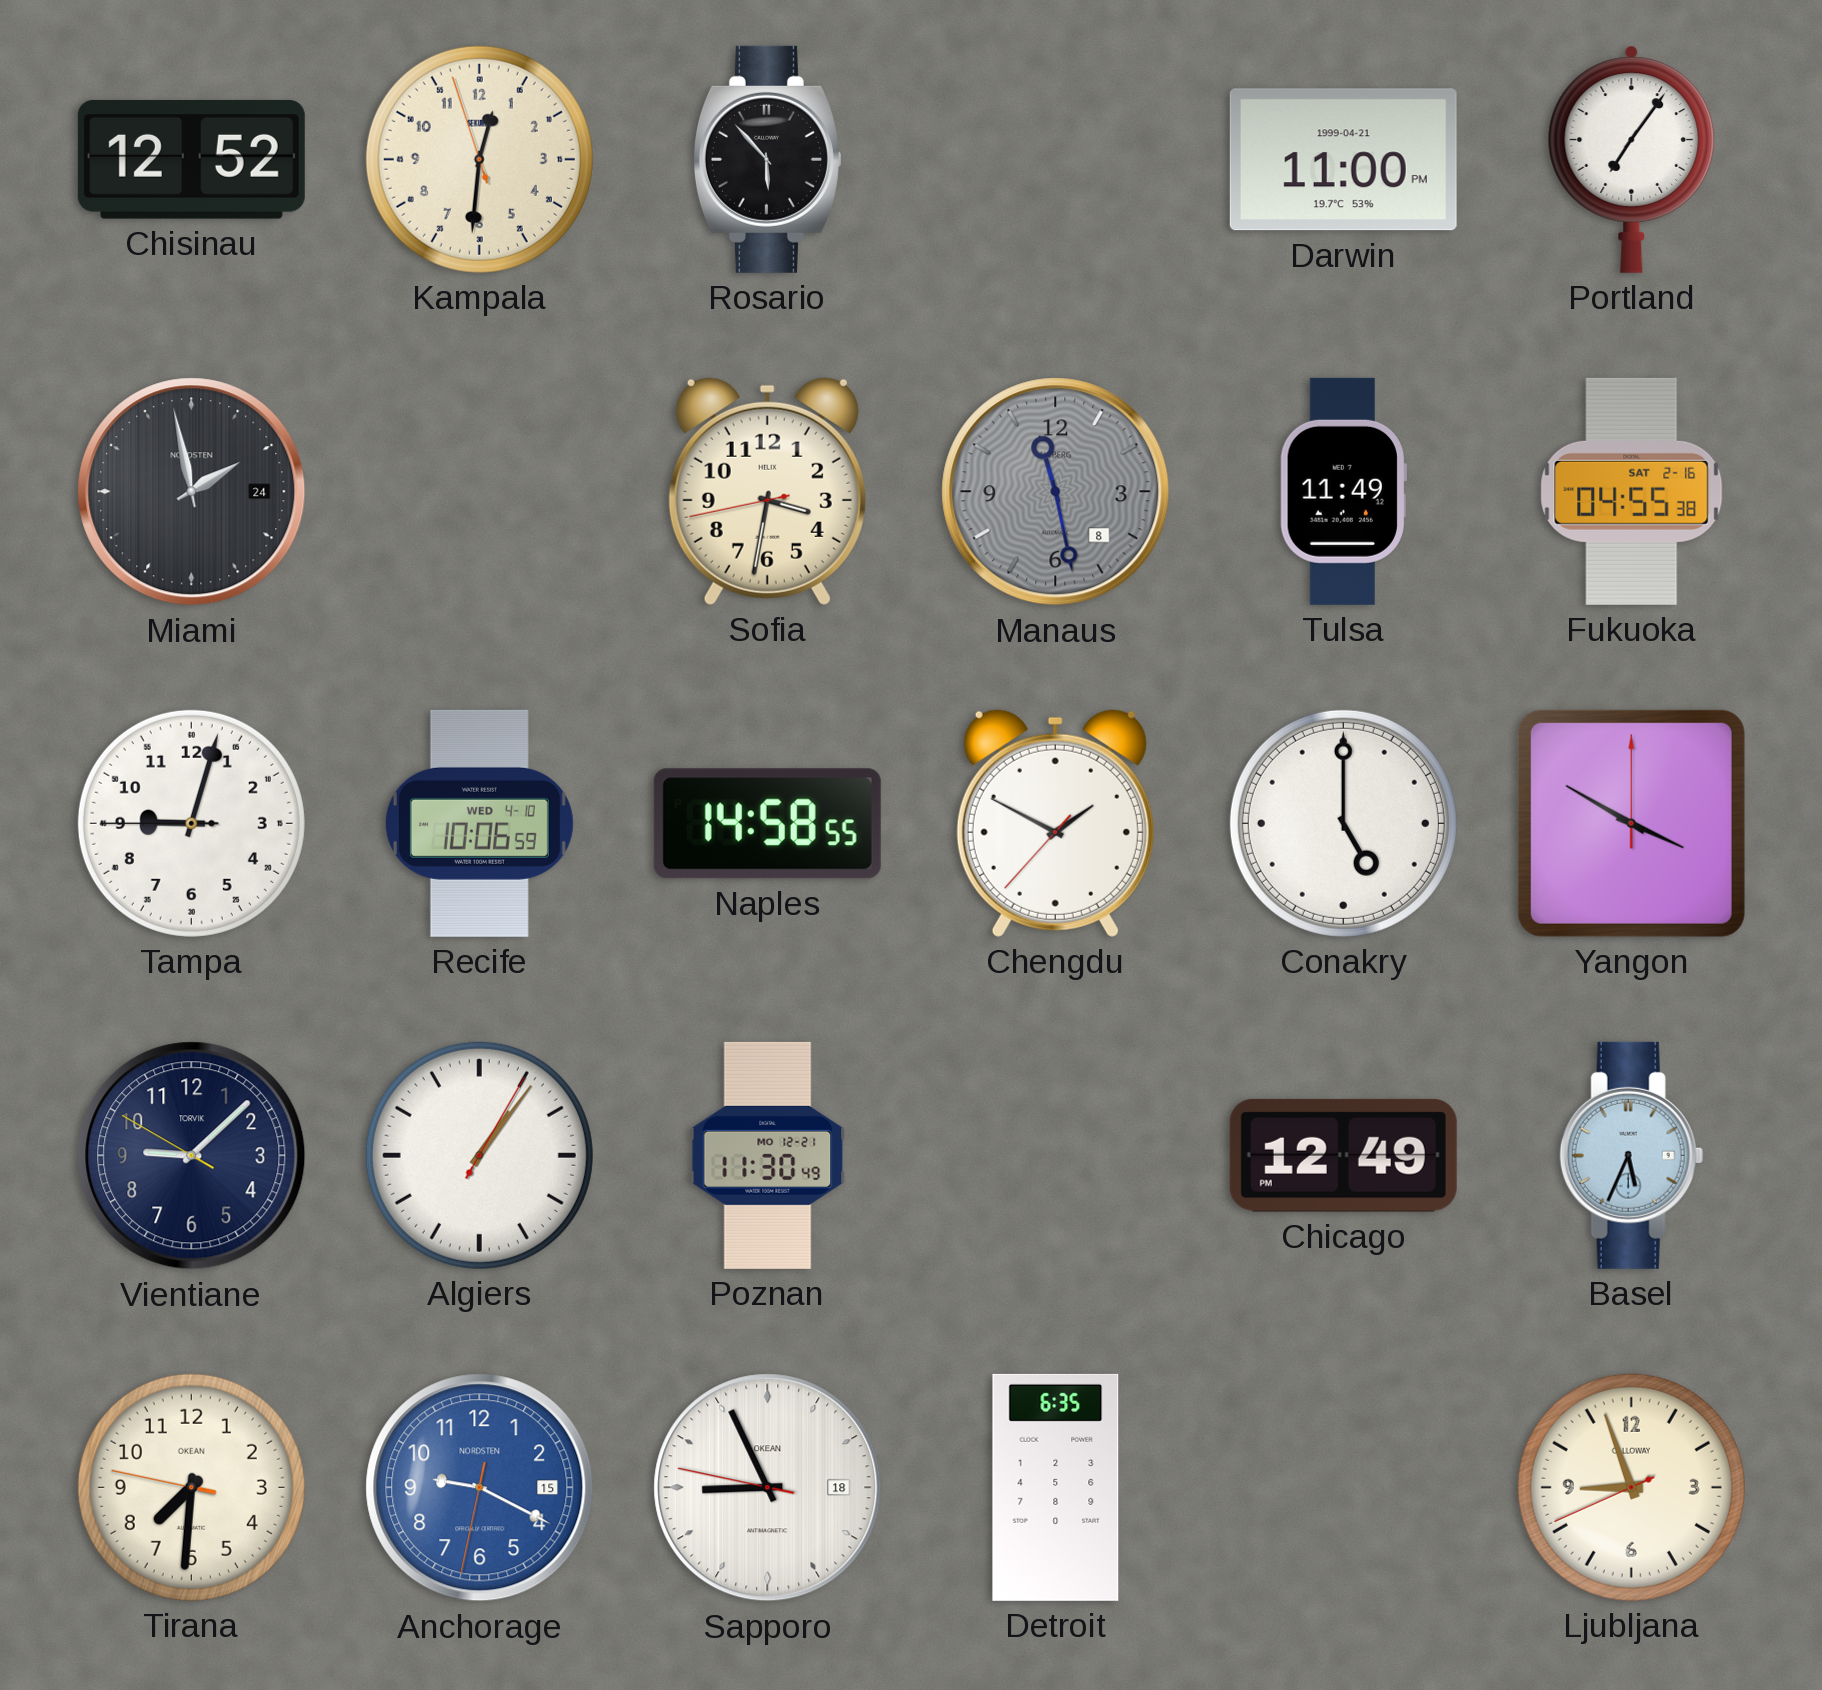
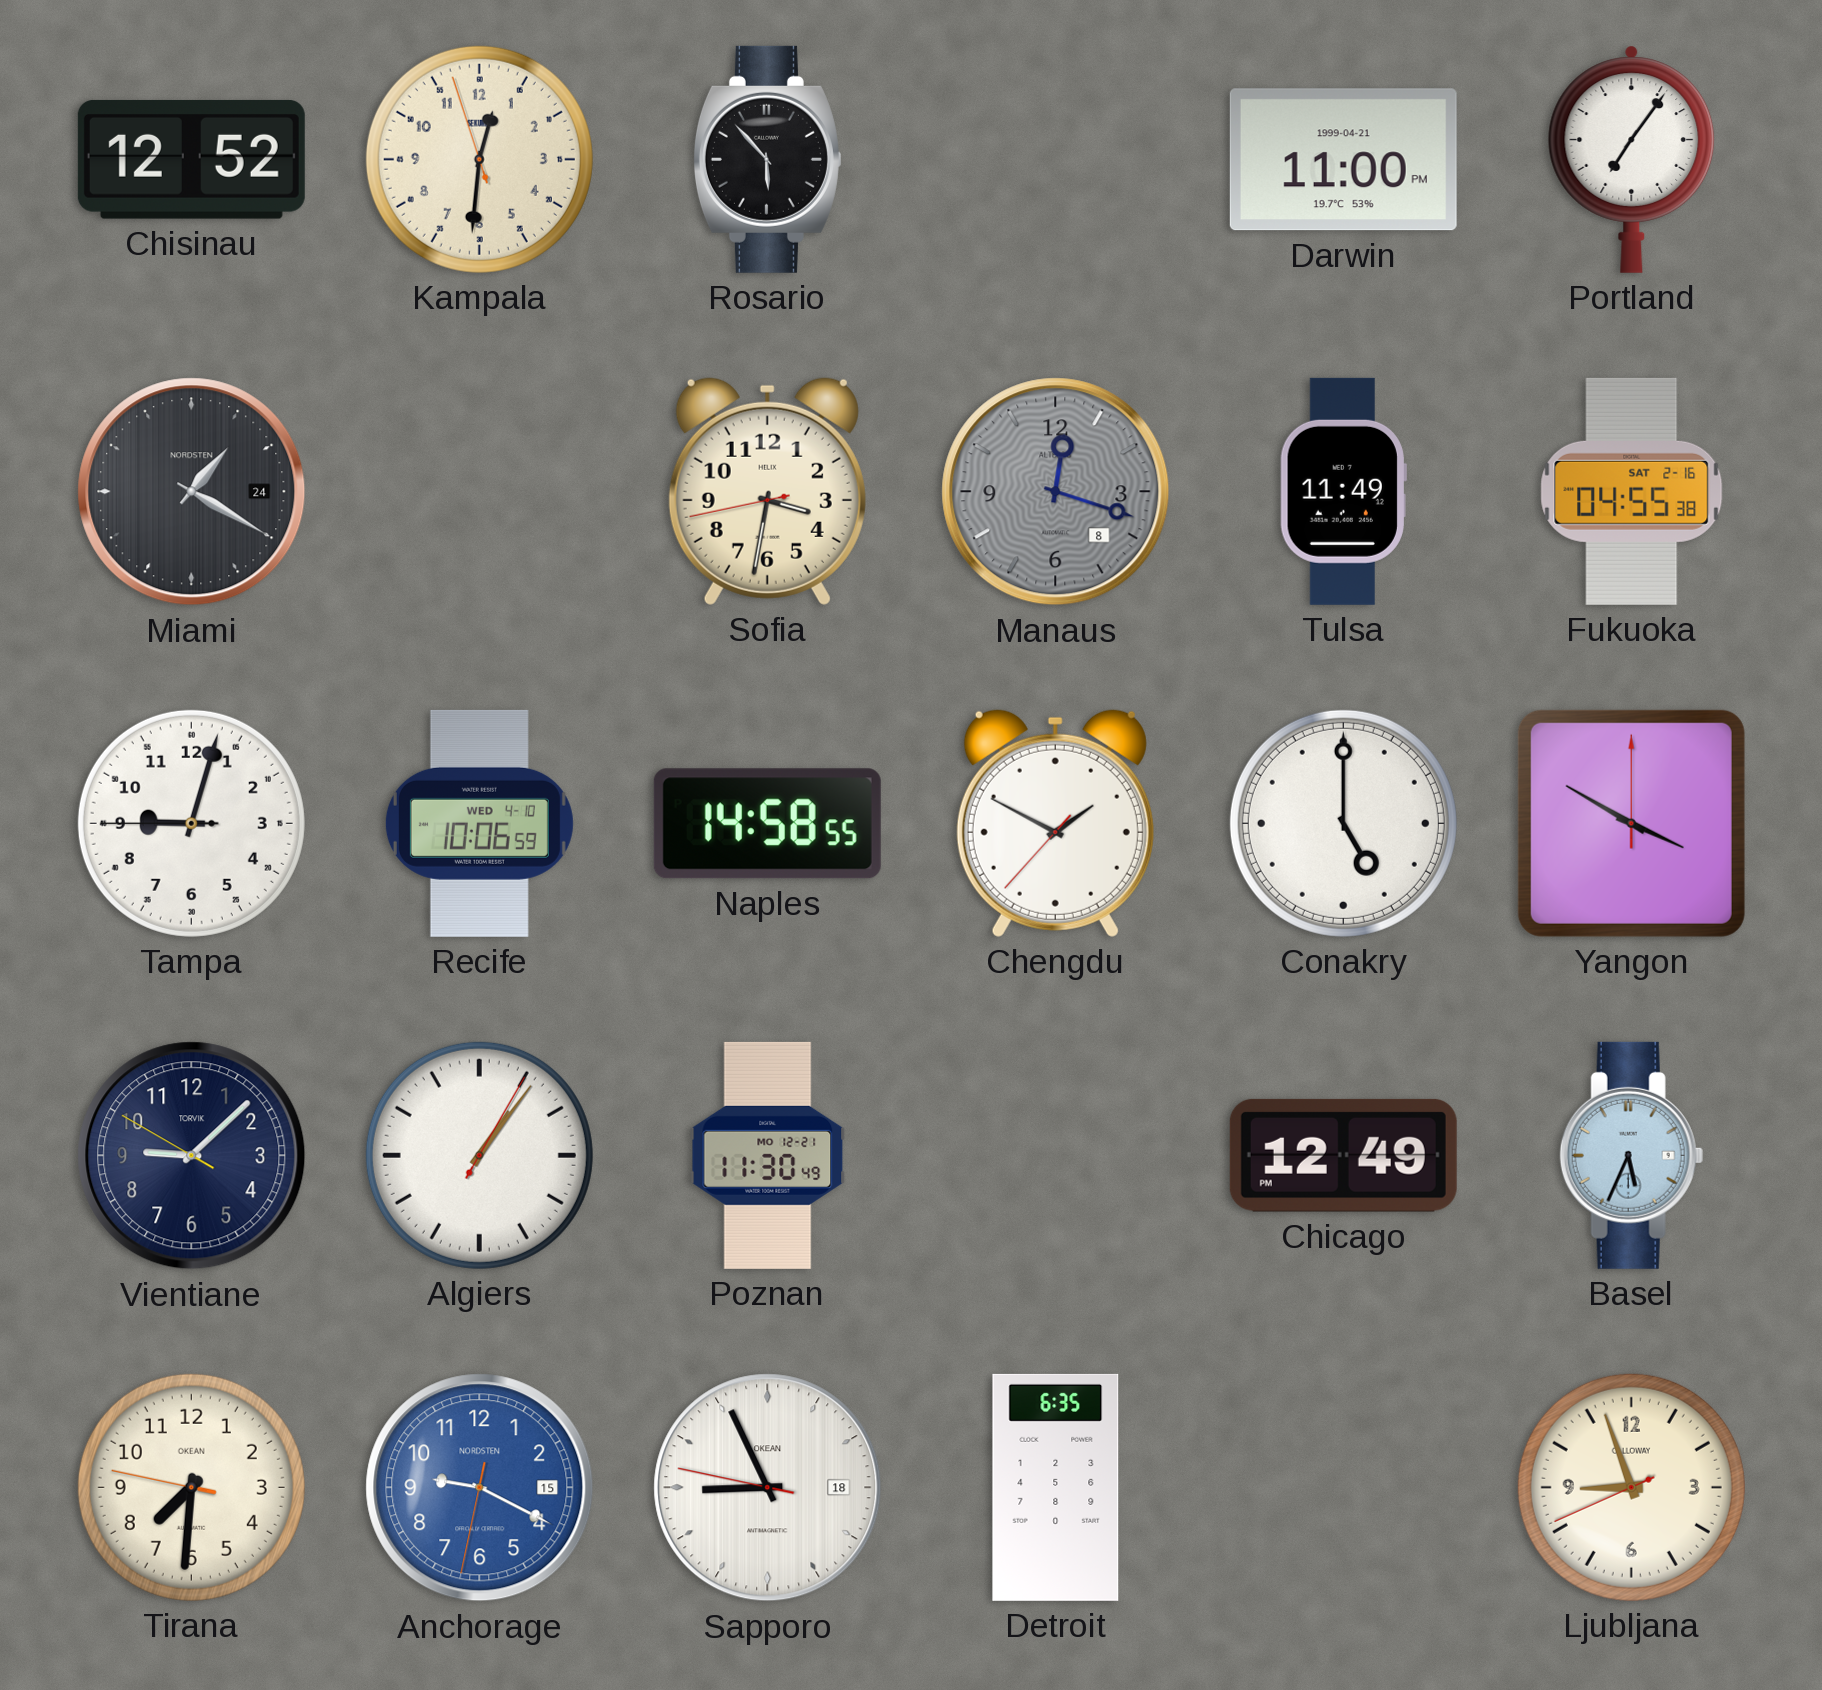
Miami: 1:58 -> 1:20 (192, 492)
Manaus: 11:28 -> 12:18 (1056, 492)
